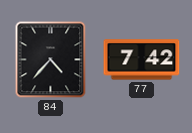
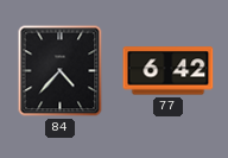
77: 7:42 -> 6:42 (169, 71)
